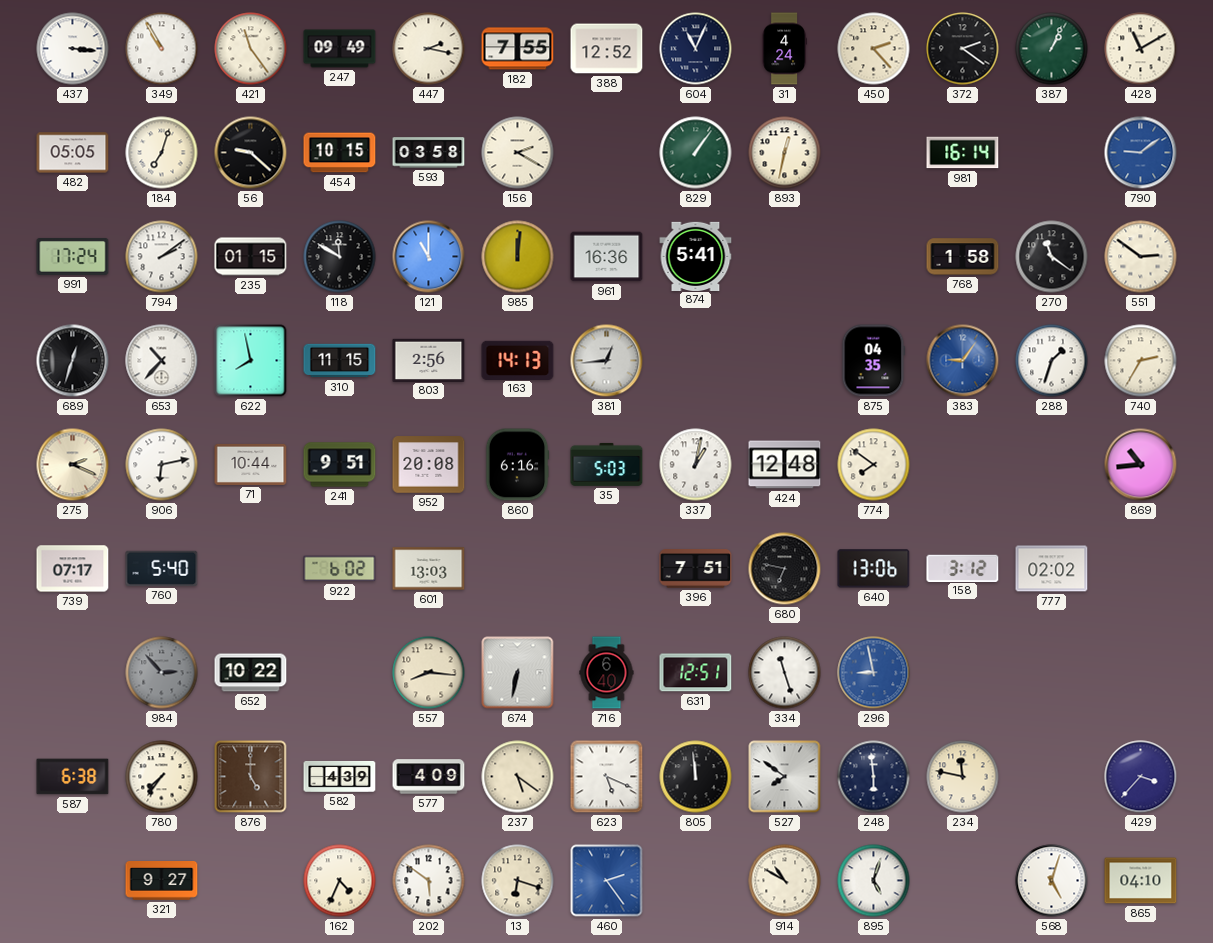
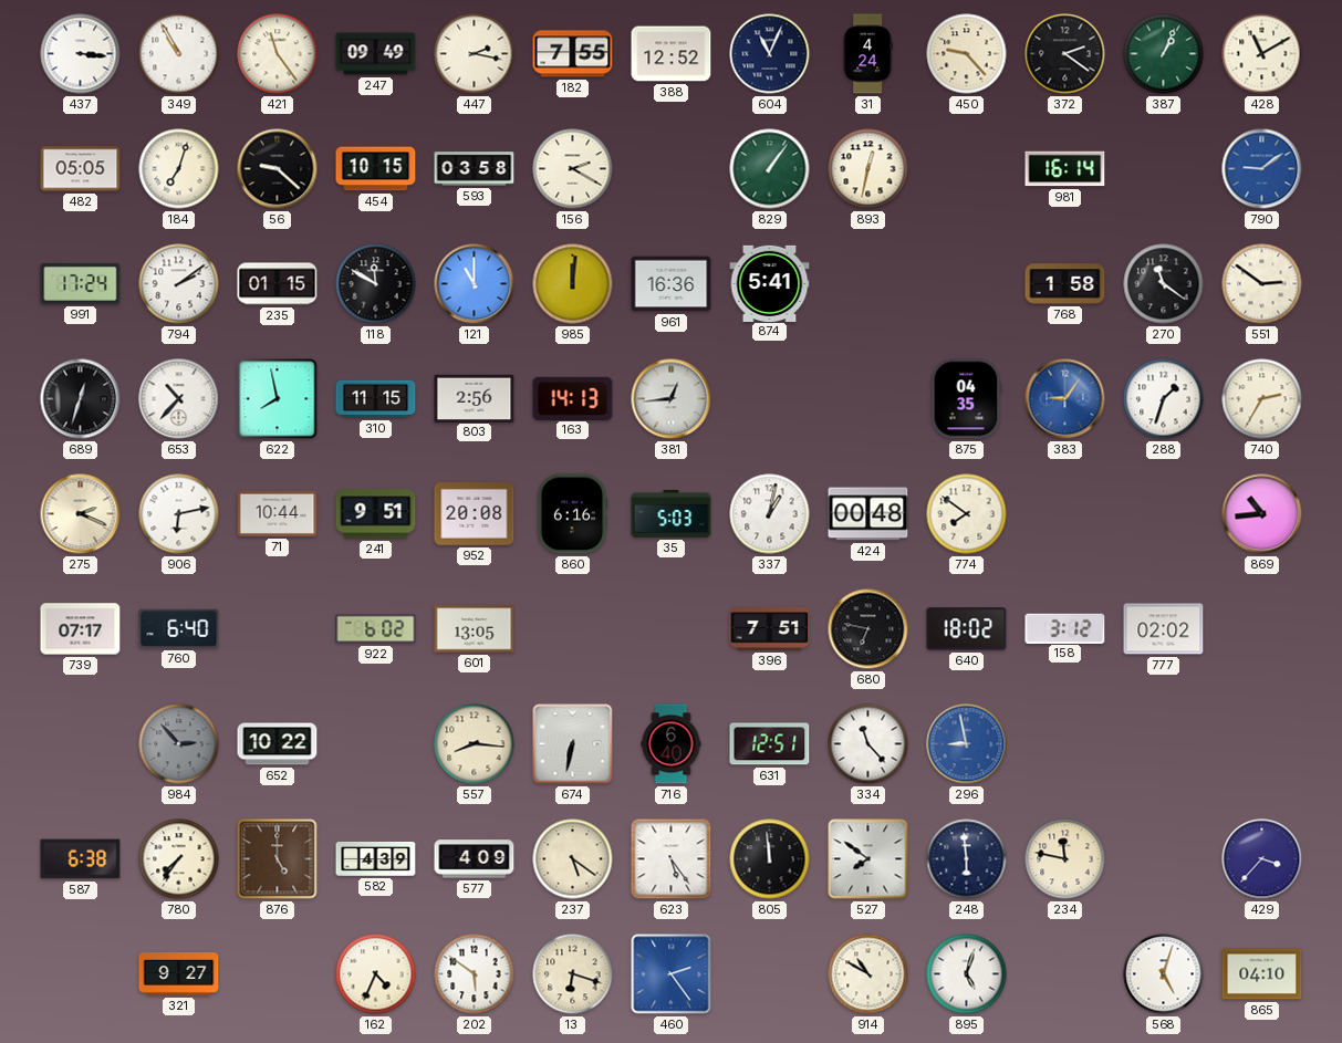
450: 2:23 -> 9:23 (967, 54)
424: 12:48 -> 00:48 (868, 514)
760: 5:40 -> 6:40 (179, 628)
601: 13:03 -> 13:05 (475, 629)
640: 13:06 -> 18:02 (967, 629)
334: 11:27 -> 11:23 (868, 744)
623: 5:19 -> 5:24 (672, 859)
